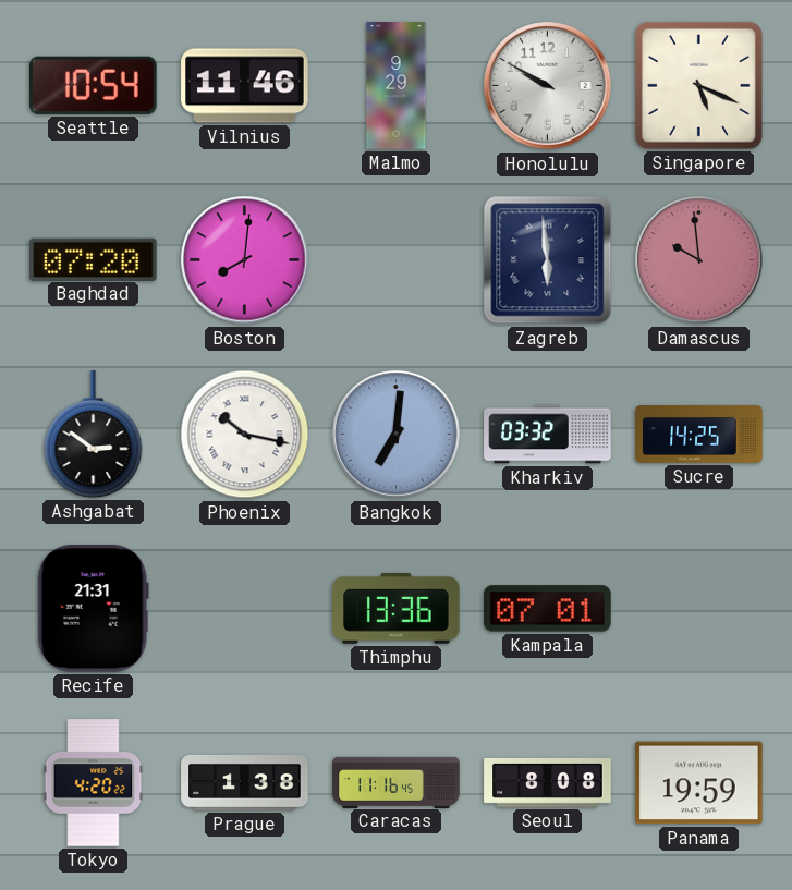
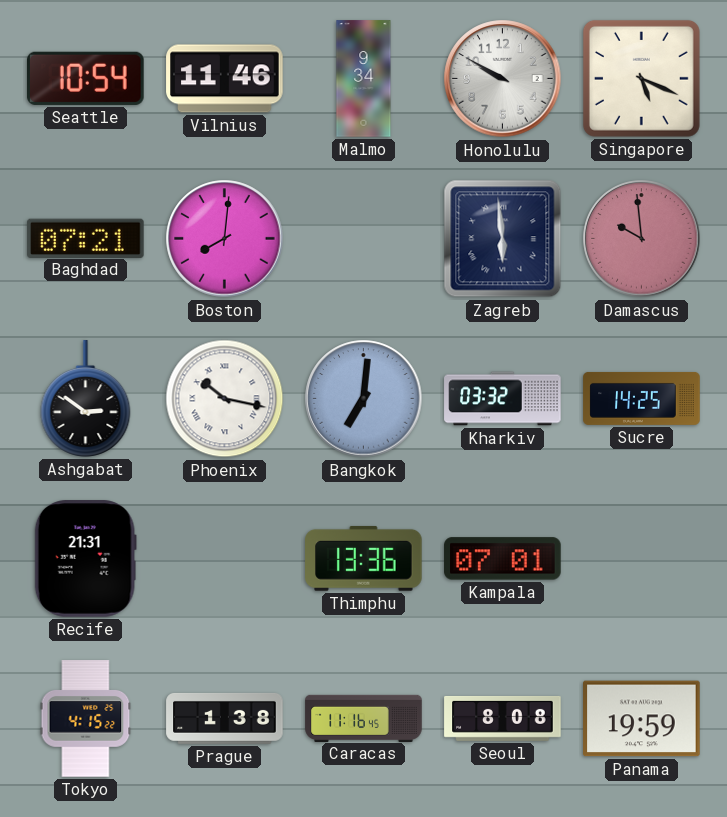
Malmo: 9:29 -> 9:34 (364, 79)
Baghdad: 07:20 -> 07:21 (86, 238)
Tokyo: 4:20 -> 4:15 (86, 719)
